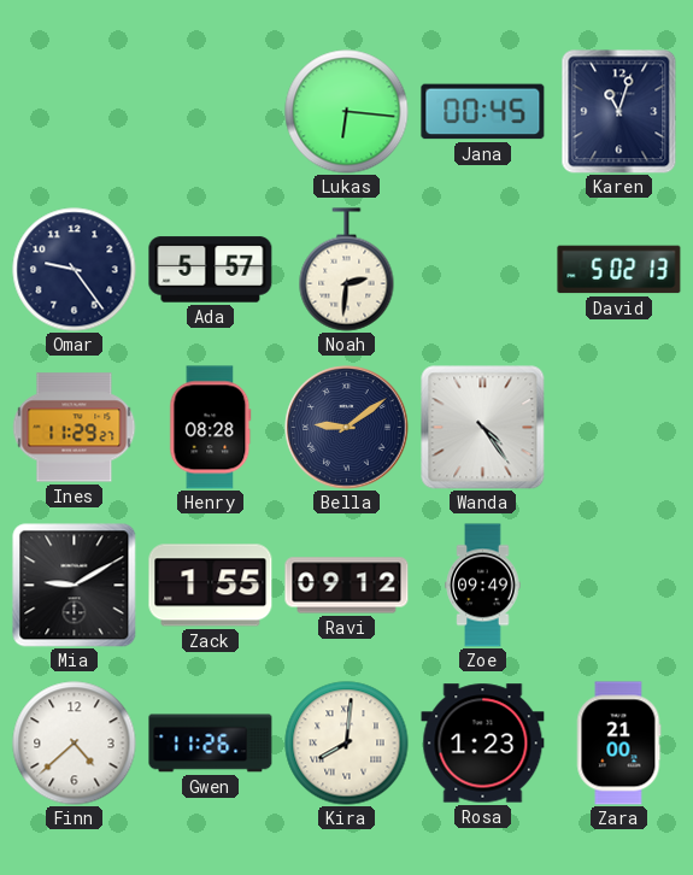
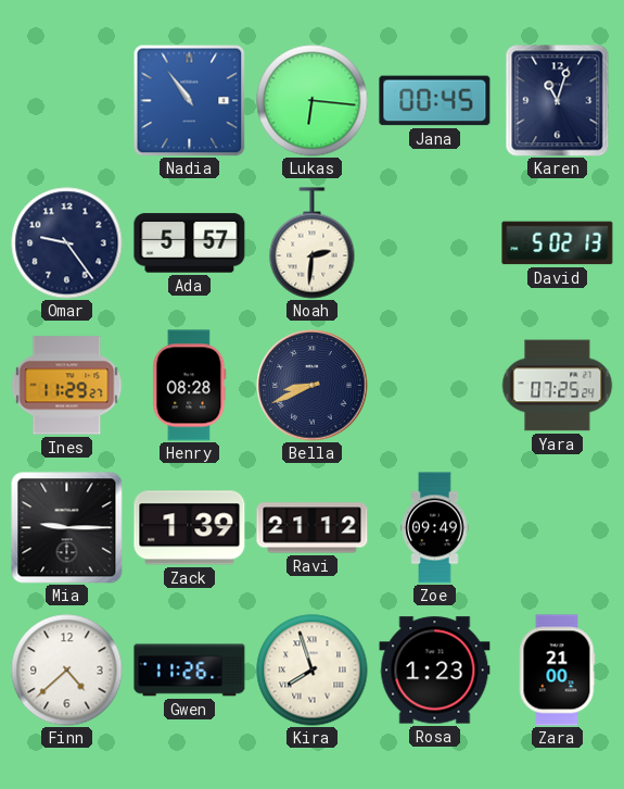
Nadia: none -> 10:54 (189, 100)
Bella: 9:09 -> 8:41 (313, 386)
Wanda: 4:24 -> none (483, 428)
Yara: none -> 07:25 (557, 386)
Mia: 9:10 -> 9:15 (67, 528)
Zack: 1:55 -> 1:39 (190, 528)
Ravi: 09:12 -> 21:12 (313, 528)
Kira: 8:01 -> 7:57 (313, 671)
